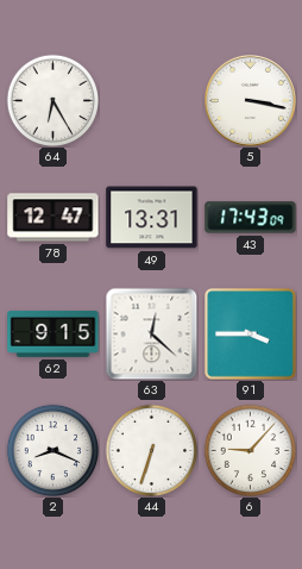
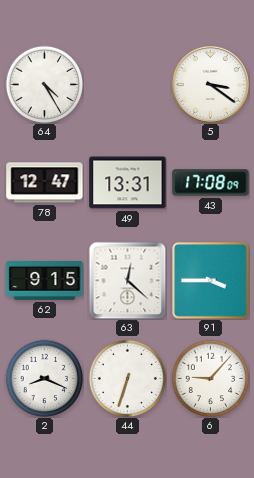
64: 6:25 -> 4:25 (44, 84)
5: 3:17 -> 3:21 (210, 84)
43: 17:43 -> 17:08 (211, 183)
